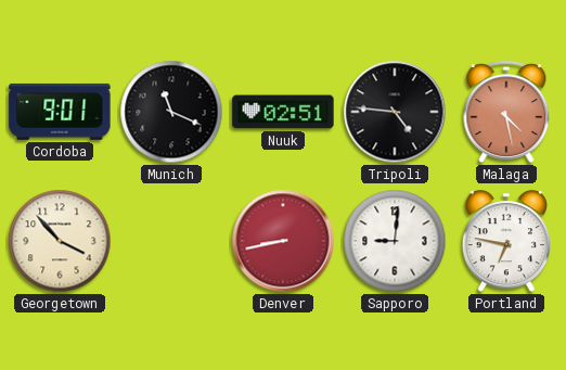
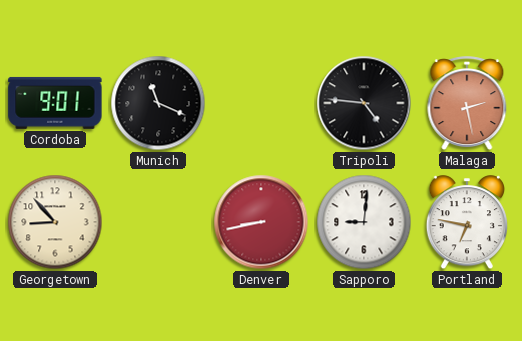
Nuuk: 02:51 -> none (283, 112)
Malaga: 4:28 -> 2:28 (467, 104)
Georgetown: 3:53 -> 8:53 (55, 222)
